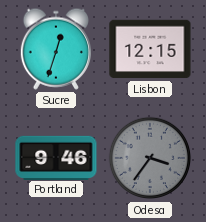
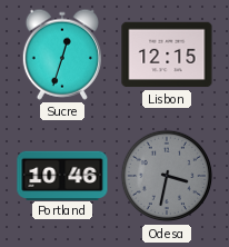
Portland: 9:46 -> 10:46 (62, 175)
Odesa: 3:36 -> 3:32 (167, 176)
